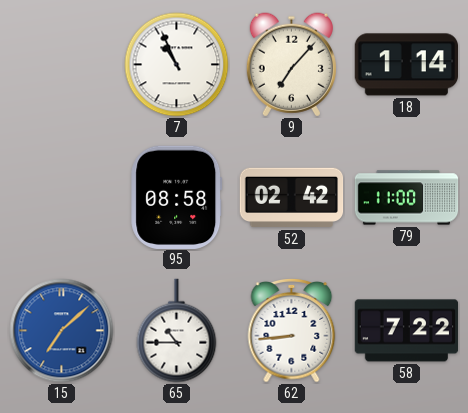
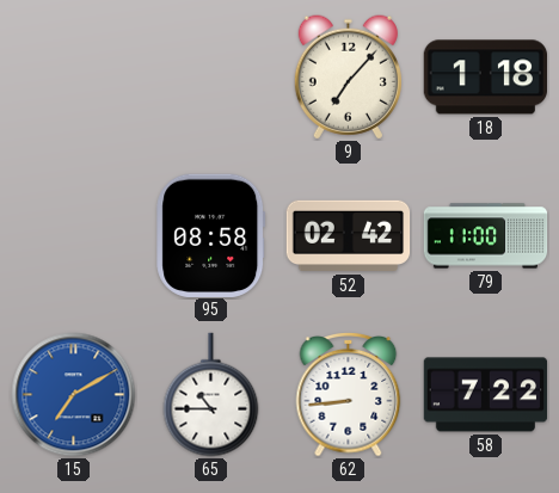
7: 10:56 -> none (177, 65)
18: 1:14 -> 1:18 (485, 78)
15: 7:08 -> 7:10 (74, 395)
